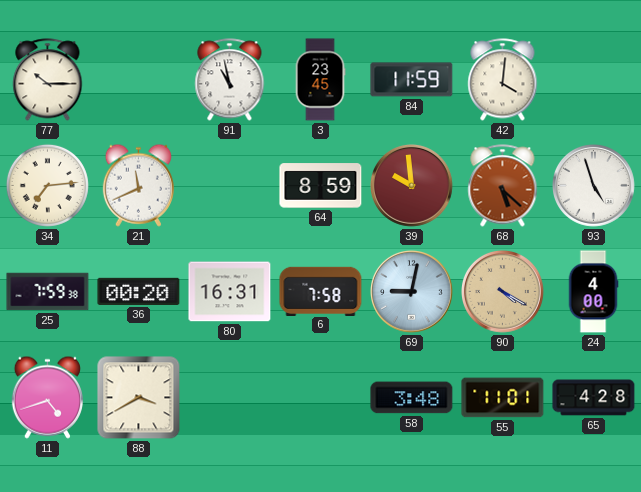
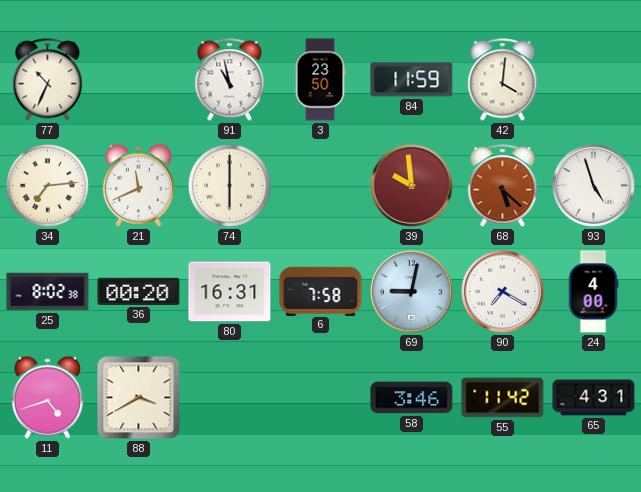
77: 10:15 -> 10:34 (48, 80)
3: 23:45 -> 23:50 (320, 80)
74: none -> 6:00 (229, 185)
64: 8:59 -> none (321, 186)
25: 7:59 -> 8:02 (48, 292)
90: 4:20 -> 7:20 (503, 292)
90 dial: champagne -> white (503, 292)
58: 3:48 -> 3:46 (412, 398)
55: 11:01 -> 11:42 (503, 398)
65: 4:28 -> 4:31 (594, 398)
